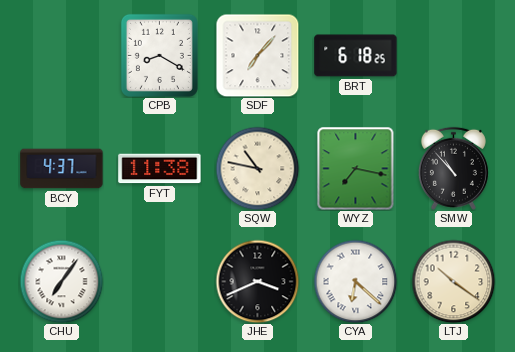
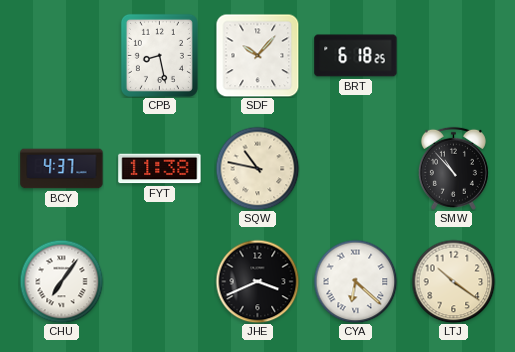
CPB: 8:20 -> 8:28 (159, 55)
SDF: 7:07 -> 10:07 (257, 55)
WYZ: 7:17 -> none (356, 168)
